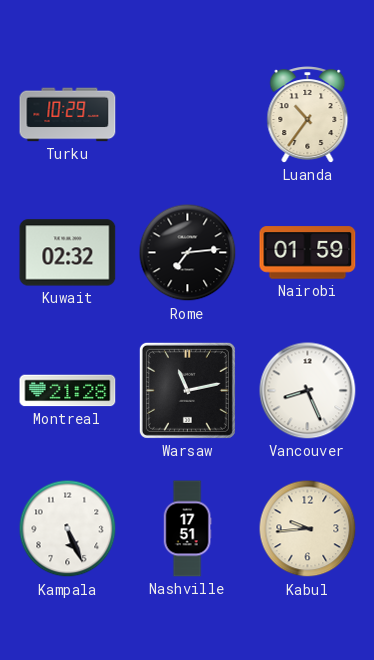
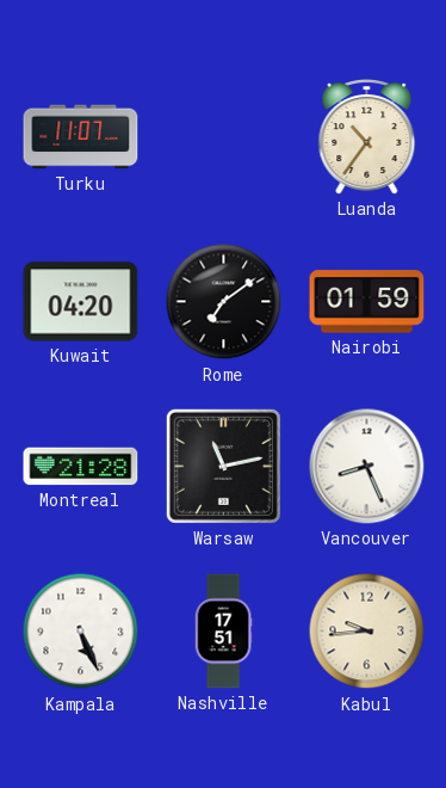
Turku: 10:29 -> 11:07 (81, 137)
Kuwait: 02:32 -> 04:20 (81, 302)
Rome: 7:14 -> 7:09 (224, 302)
